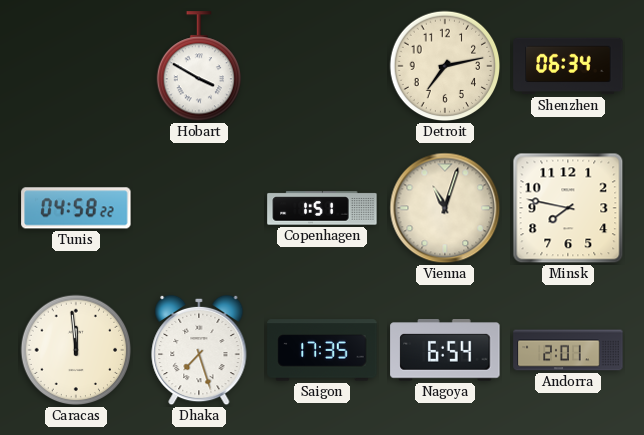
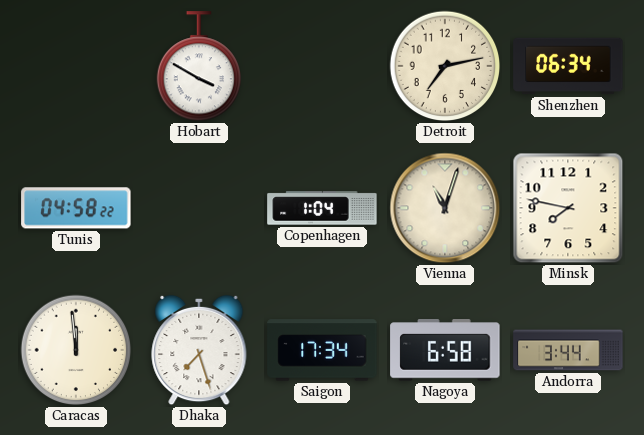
Copenhagen: 1:51 -> 1:04 (322, 208)
Saigon: 17:35 -> 17:34 (322, 350)
Nagoya: 6:54 -> 6:58 (445, 351)
Andorra: 2:01 -> 3:44 (568, 350)
